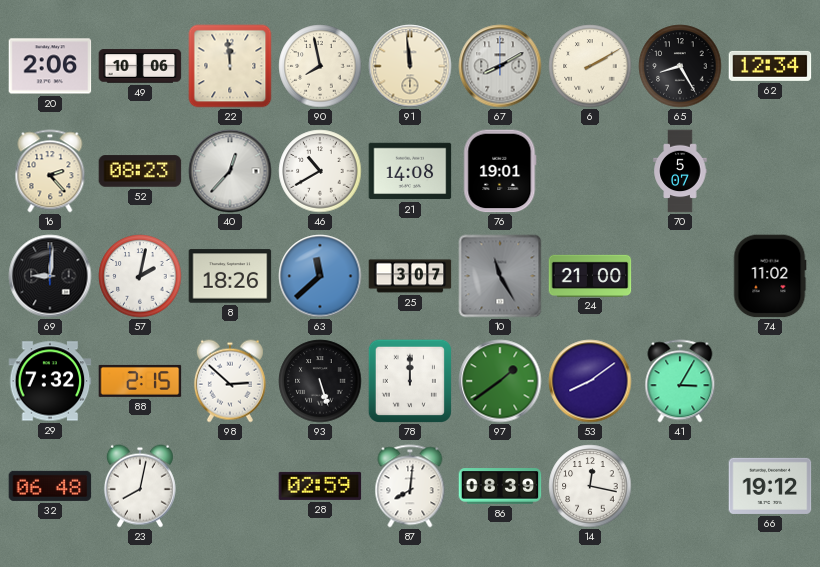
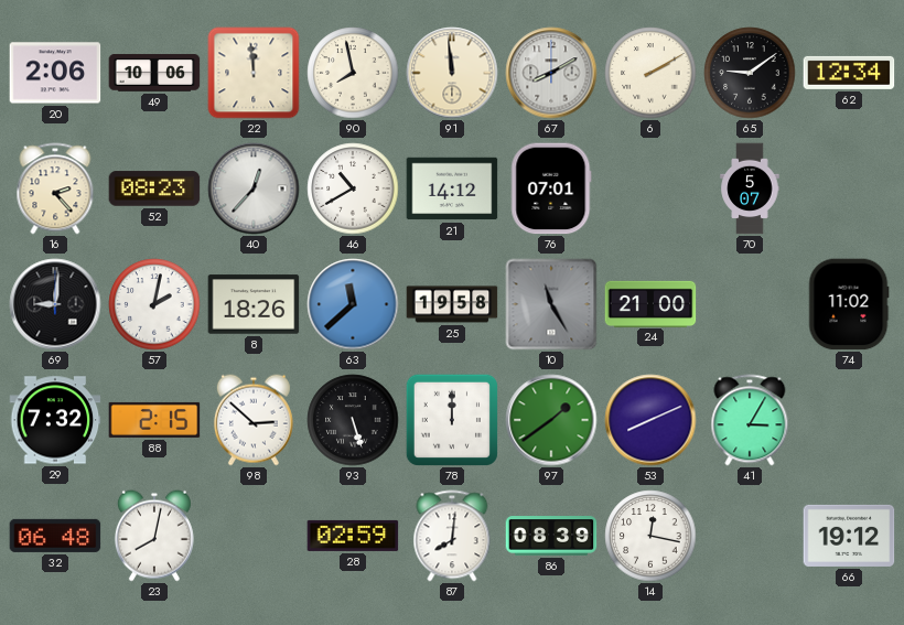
65: 8:25 -> 9:09 (750, 73)
21: 14:08 -> 14:12 (452, 188)
76: 19:01 -> 07:01 (551, 188)
25: 3:07 -> 19:58 (452, 304)
53: 8:09 -> 8:11 (650, 420)
